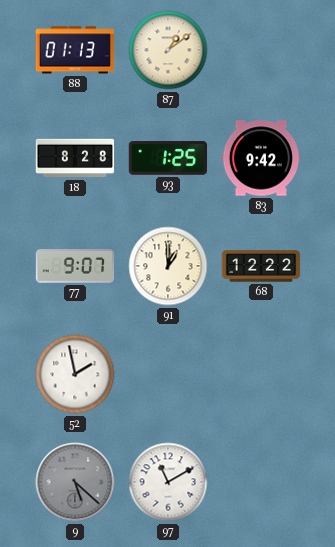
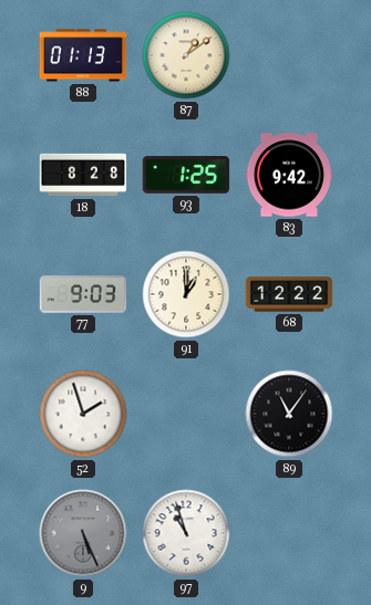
77: 9:07 -> 9:03 (83, 294)
52: 1:58 -> 1:57 (83, 414)
89: none -> 11:06 (289, 414)
9: 5:22 -> 5:26 (83, 533)
97: 11:10 -> 10:57 (186, 533)
